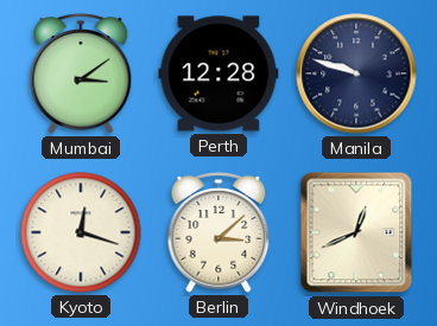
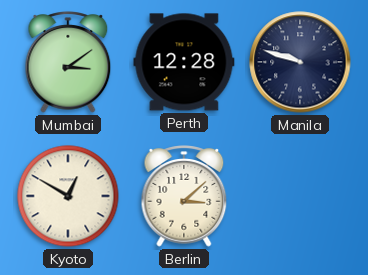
Kyoto: 12:18 -> 12:50 (68, 196)
Windhoek: 12:41 -> none (356, 232)
